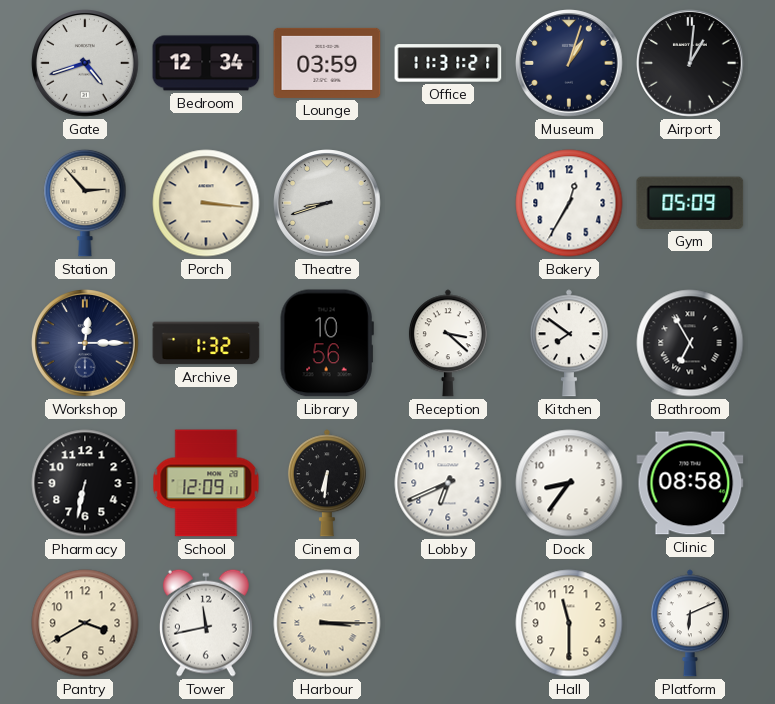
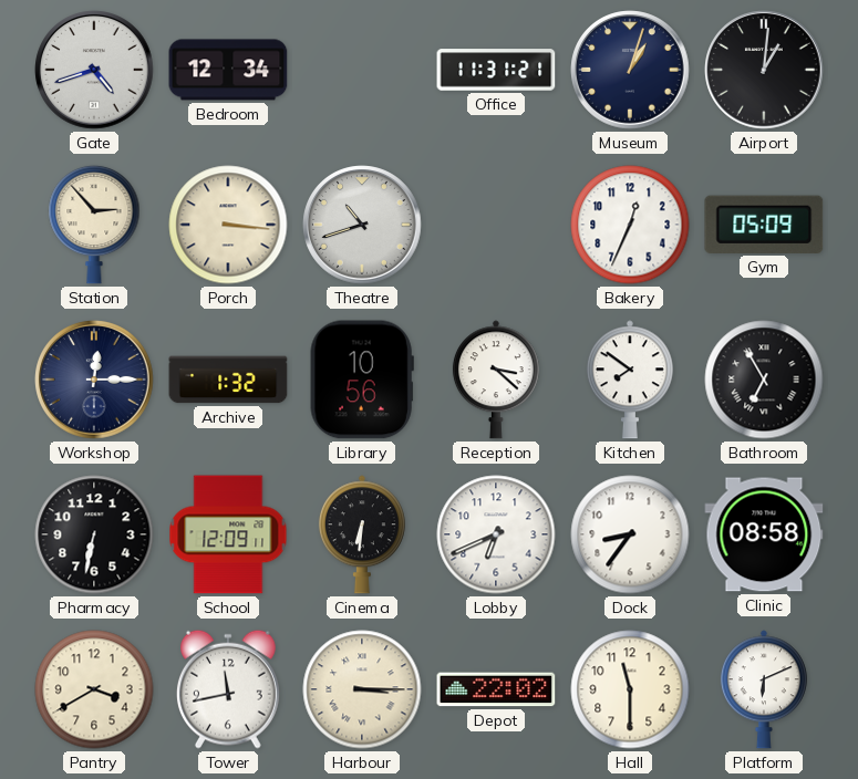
Lounge: 03:59 -> none (327, 63)
Theatre: 8:42 -> 10:42 (362, 225)
Bakery: 12:35 -> 12:34 (630, 225)
Depot: none -> 22:02 (496, 689)
